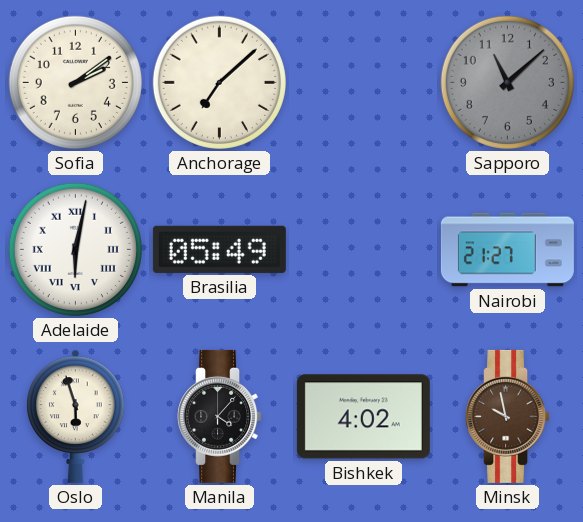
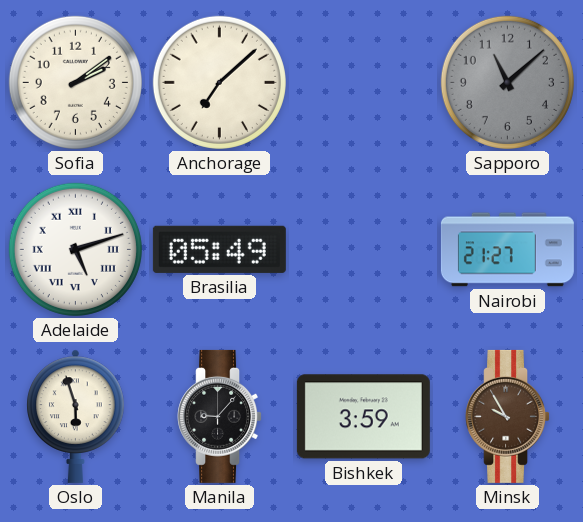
Adelaide: 6:02 -> 5:12 (75, 249)
Manila: 4:07 -> 9:07 (220, 416)
Bishkek: 4:02 -> 3:59 (363, 417)
Minsk: 9:58 -> 9:55 (508, 416)
